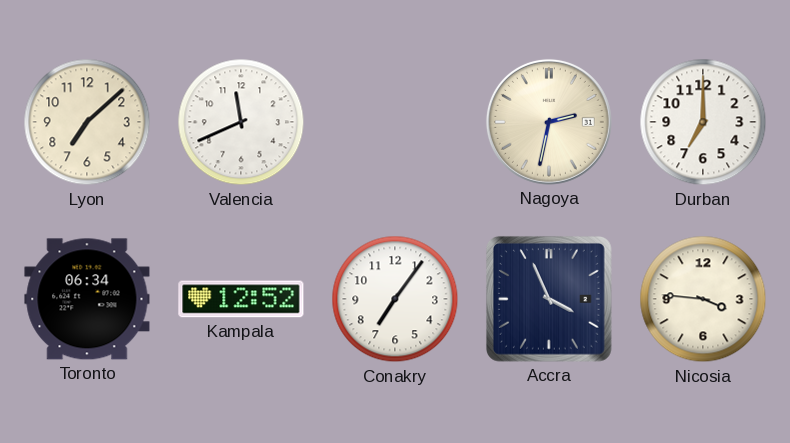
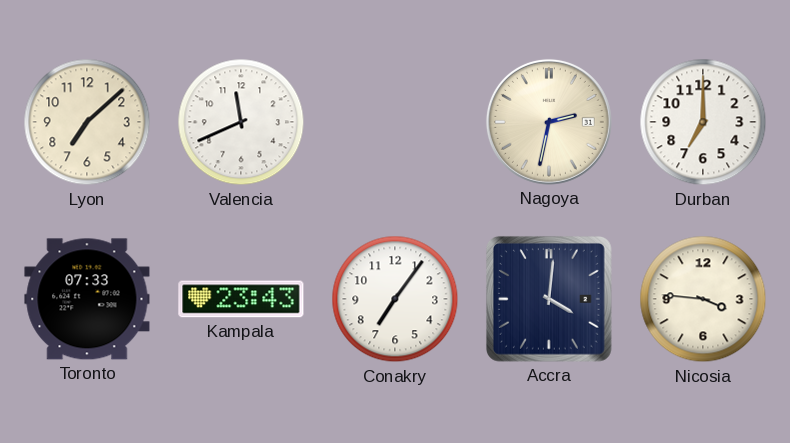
Toronto: 06:34 -> 07:33 (87, 299)
Kampala: 12:52 -> 23:43 (241, 299)
Accra: 3:56 -> 4:01 (549, 299)
